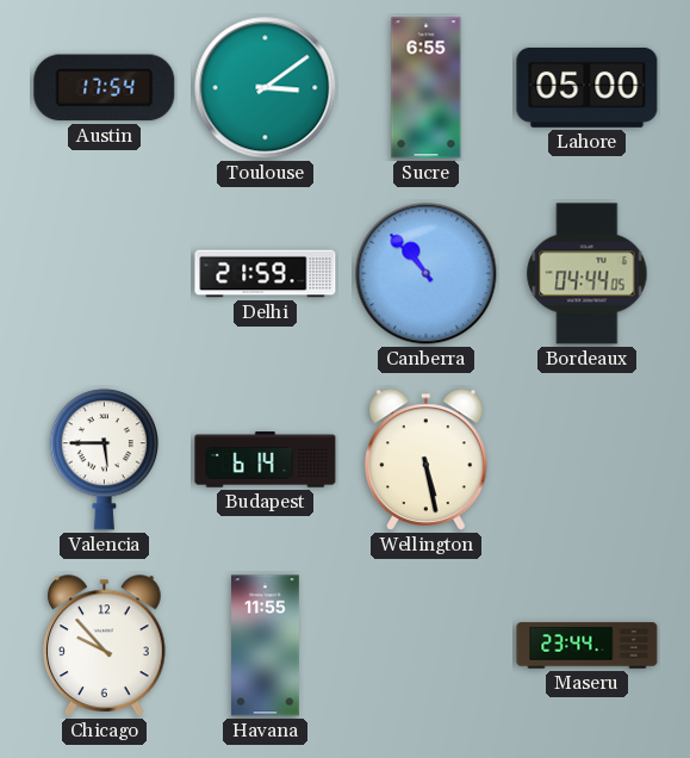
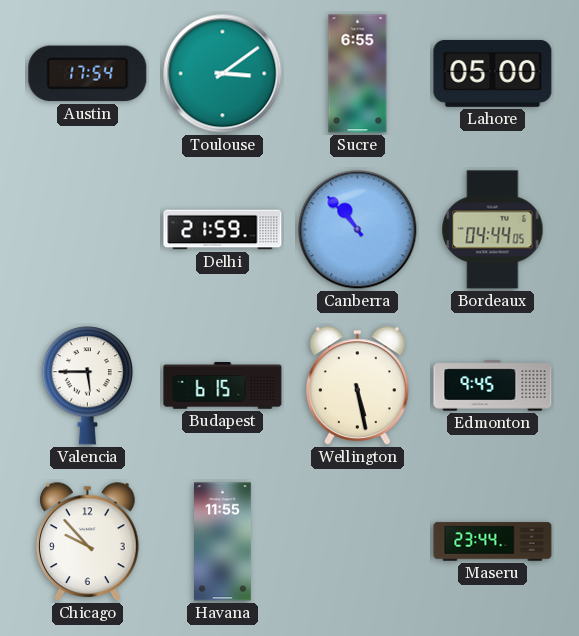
Budapest: 6:14 -> 6:15 (223, 386)
Edmonton: none -> 9:45 (493, 386)
